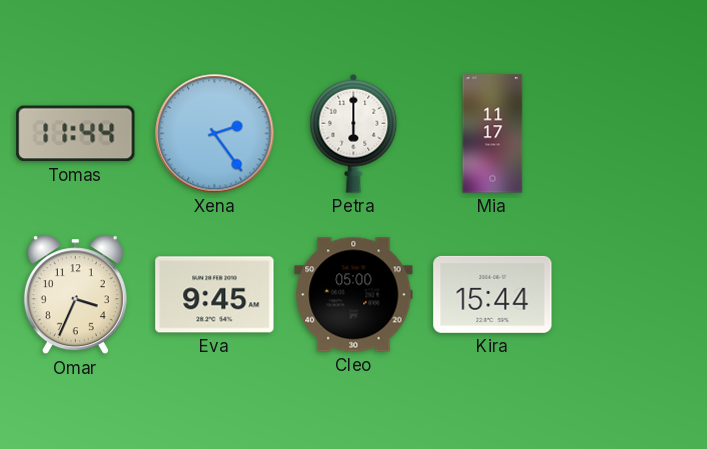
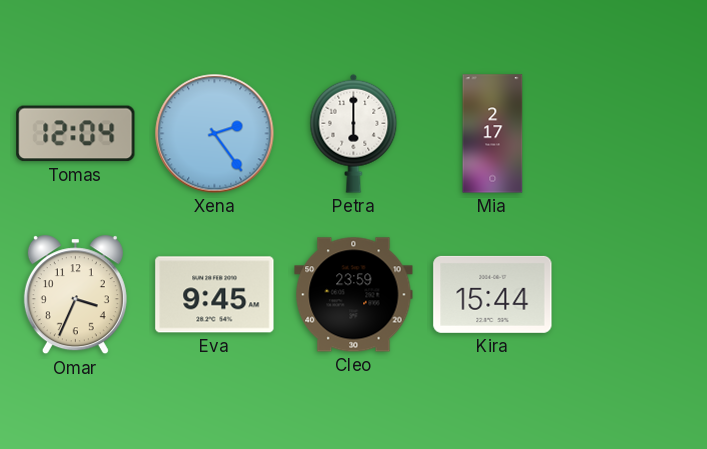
Tomas: 11:44 -> 12:04 (76, 134)
Mia: 11:17 -> 2:17 (493, 134)
Cleo: 05:00 -> 23:59 (354, 295)
